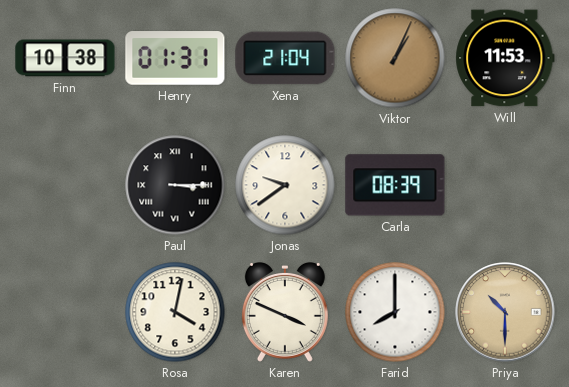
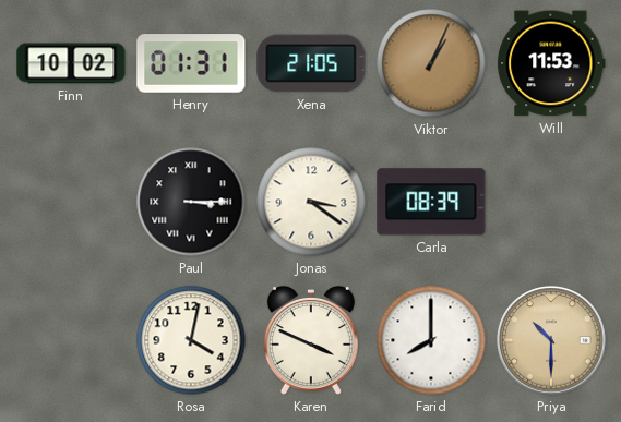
Finn: 10:38 -> 10:02 (71, 63)
Xena: 21:04 -> 21:05 (311, 63)
Jonas: 9:39 -> 3:21 (311, 202)
